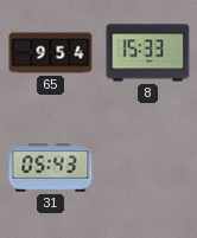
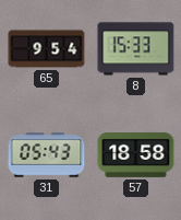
57: none -> 18:58 (136, 154)
